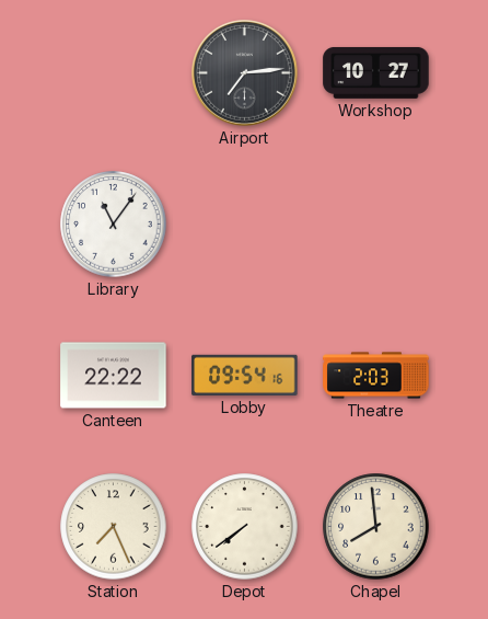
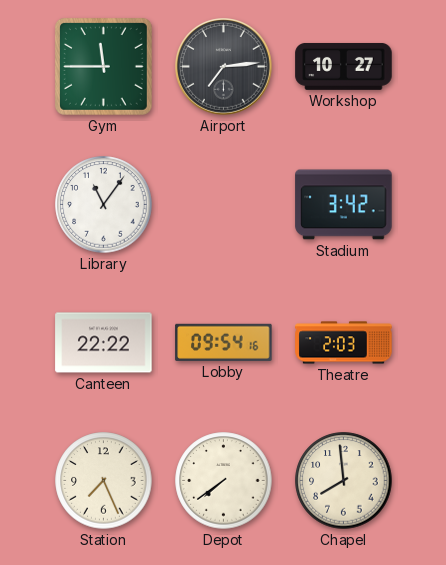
Gym: none -> 11:45 (103, 66)
Stadium: none -> 3:42 (344, 205)
